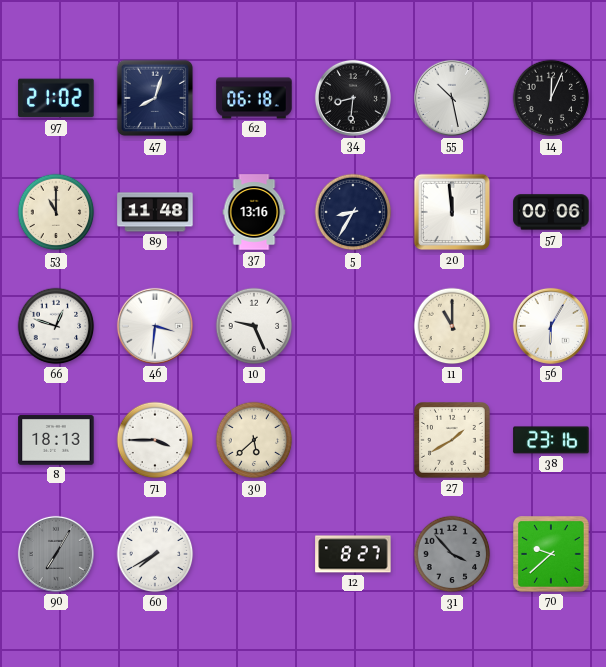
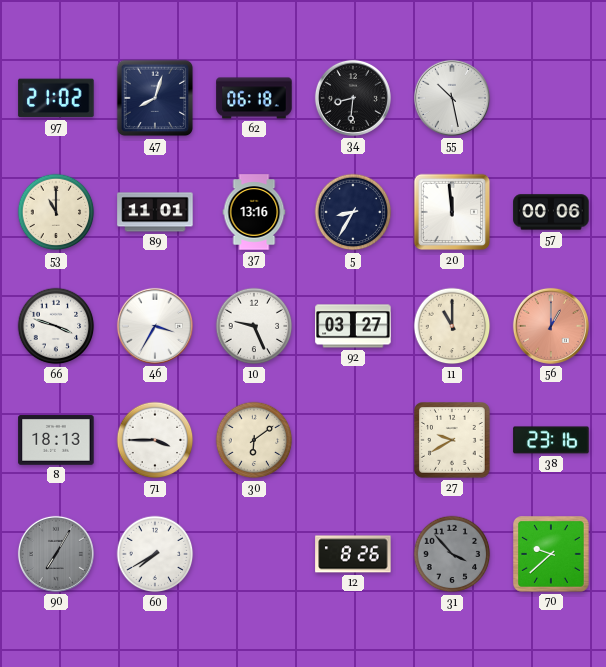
14: 12:04 -> none (551, 98)
89: 11:48 -> 11:01 (155, 212)
66: 12:48 -> 3:48 (56, 326)
46: 3:31 -> 3:35 (155, 326)
92: none -> 03:27 (353, 326)
56: 6:05 -> 1:00 (551, 326)
56 dial: white -> salmon (551, 326)
30: 5:38 -> 6:09 (254, 440)
27: 1:40 -> 9:40 (453, 441)
12: 8:27 -> 8:26 (353, 554)
